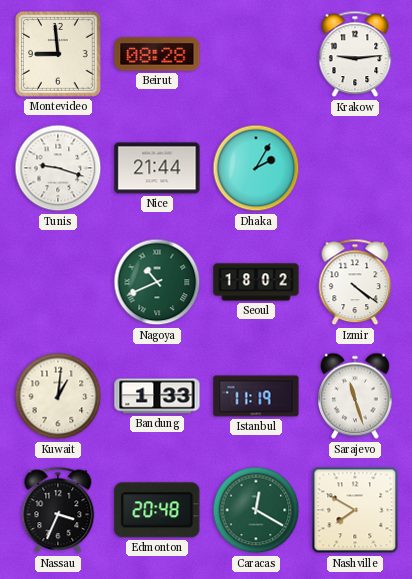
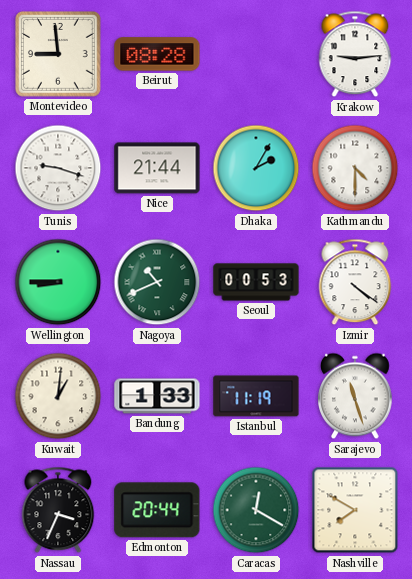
Kathmandu: none -> 4:30 (355, 168)
Wellington: none -> 8:45 (58, 282)
Seoul: 18:02 -> 00:53 (256, 282)
Edmonton: 20:48 -> 20:44 (157, 510)
